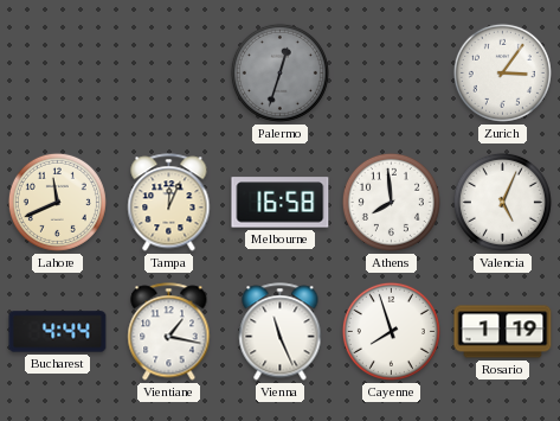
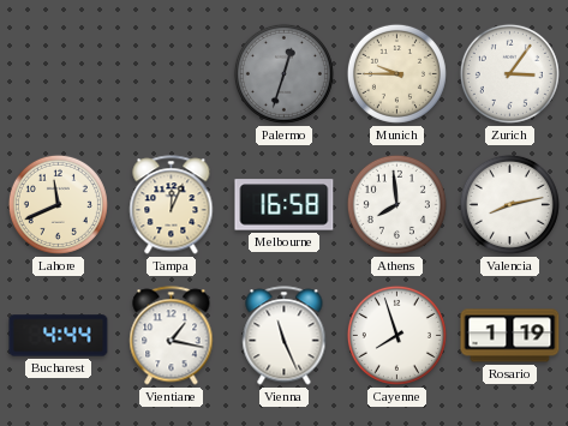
Munich: none -> 9:45 (396, 73)
Valencia: 5:04 -> 8:13 (509, 204)
